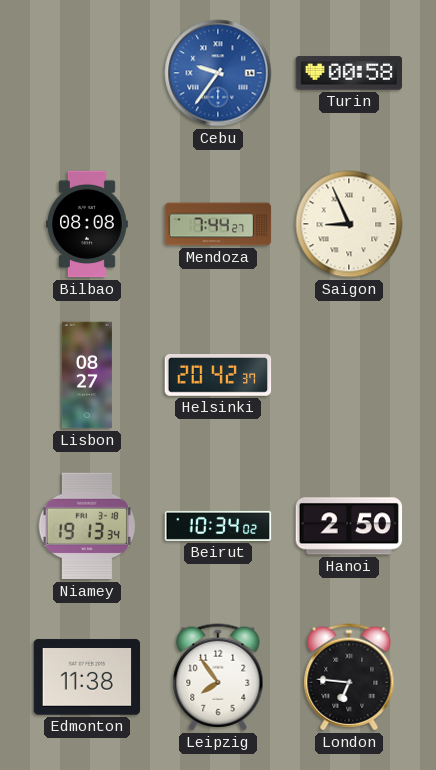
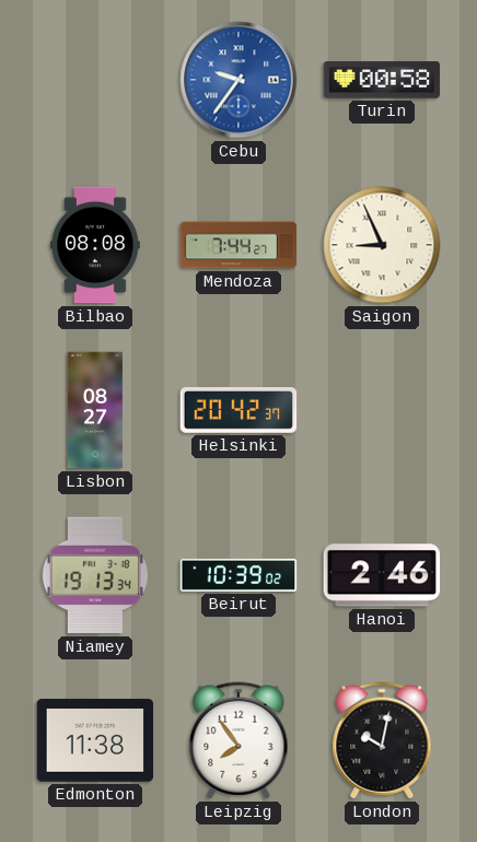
Beirut: 10:34 -> 10:39 (238, 575)
Hanoi: 2:50 -> 2:46 (382, 575)
London: 6:46 -> 10:02 (382, 740)
